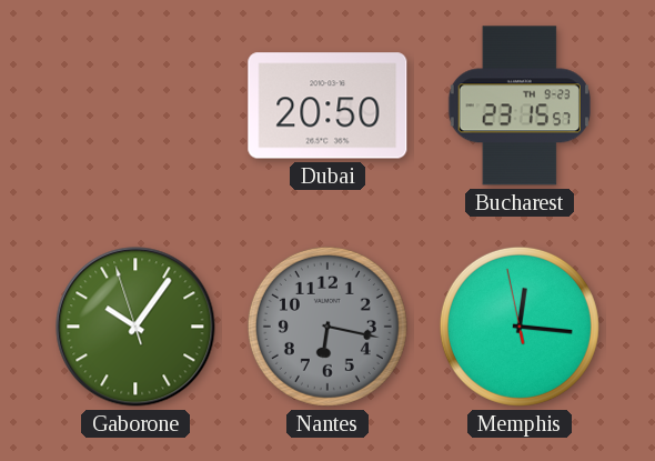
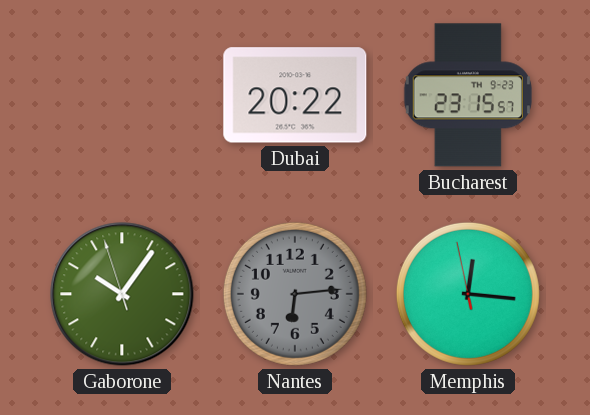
Dubai: 20:50 -> 20:22 (295, 95)
Nantes: 6:17 -> 6:14 (295, 294)
